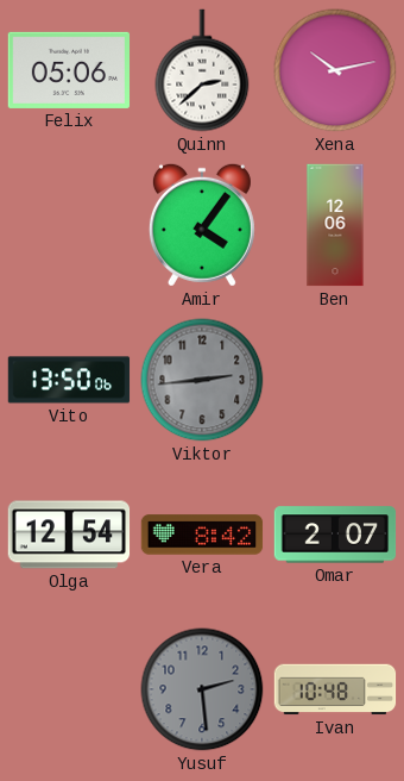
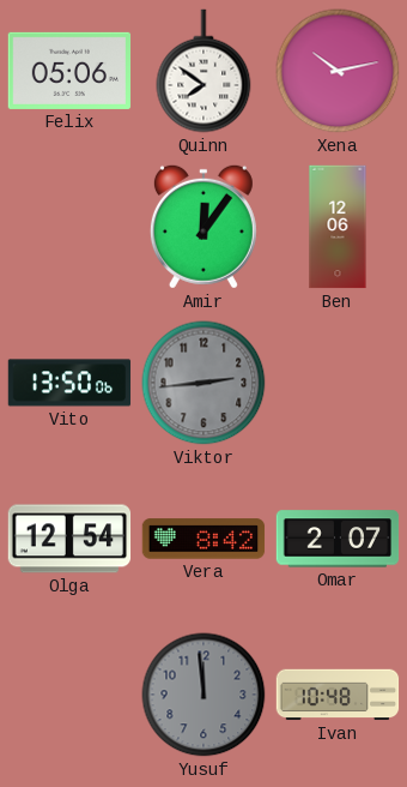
Quinn: 2:38 -> 7:51 (203, 71)
Amir: 4:06 -> 12:06 (203, 227)
Yusuf: 2:29 -> 11:59 (203, 695)
